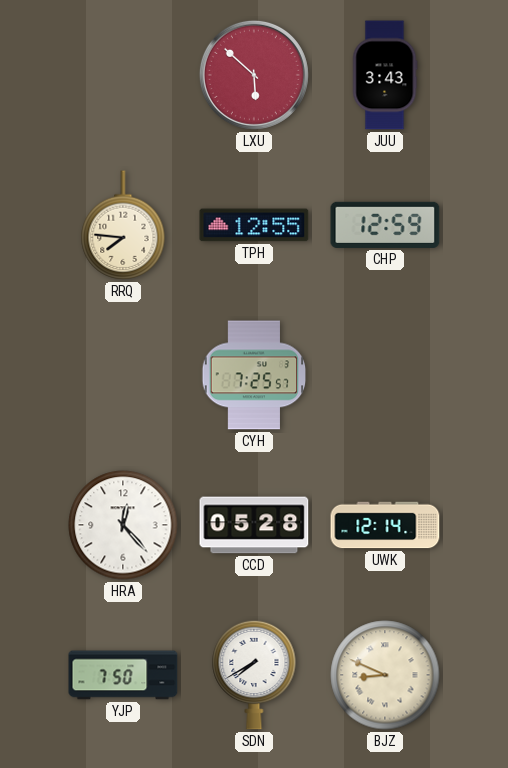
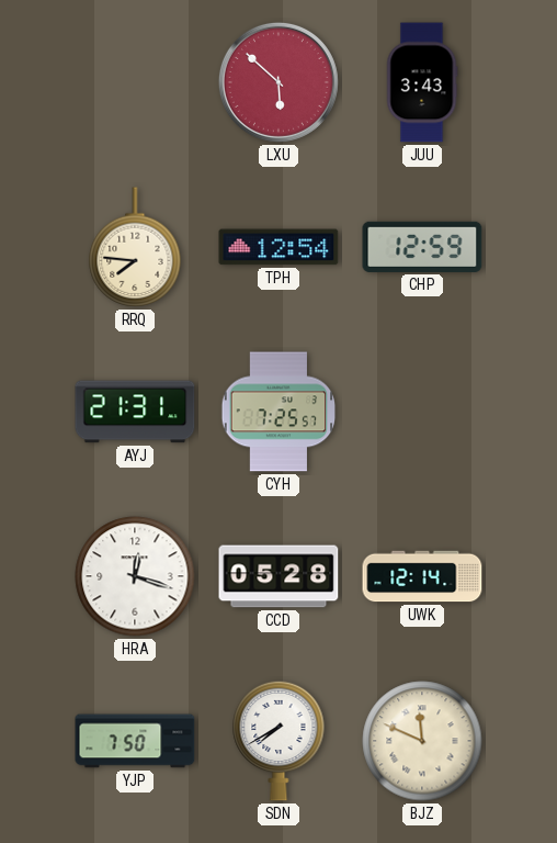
TPH: 12:55 -> 12:54 (278, 247)
AYJ: none -> 21:31 (135, 412)
HRA: 12:23 -> 12:18 (135, 576)
BJZ: 8:49 -> 11:49 (422, 741)
